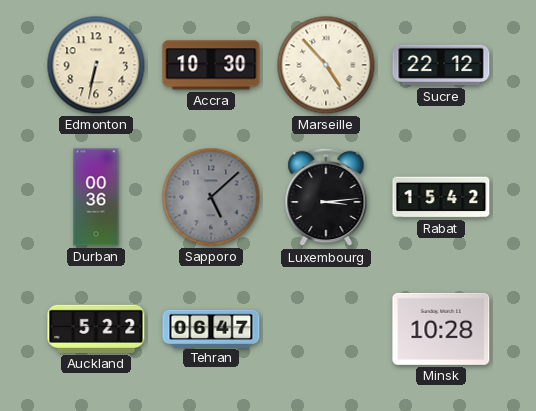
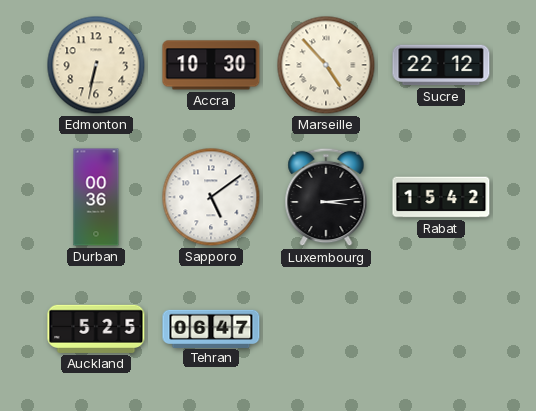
Sapporo: 5:08 -> 5:09 (211, 197)
Sapporo dial: grey -> white (211, 197)
Auckland: 5:22 -> 5:25 (96, 329)
Minsk: 10:28 -> none (441, 329)
